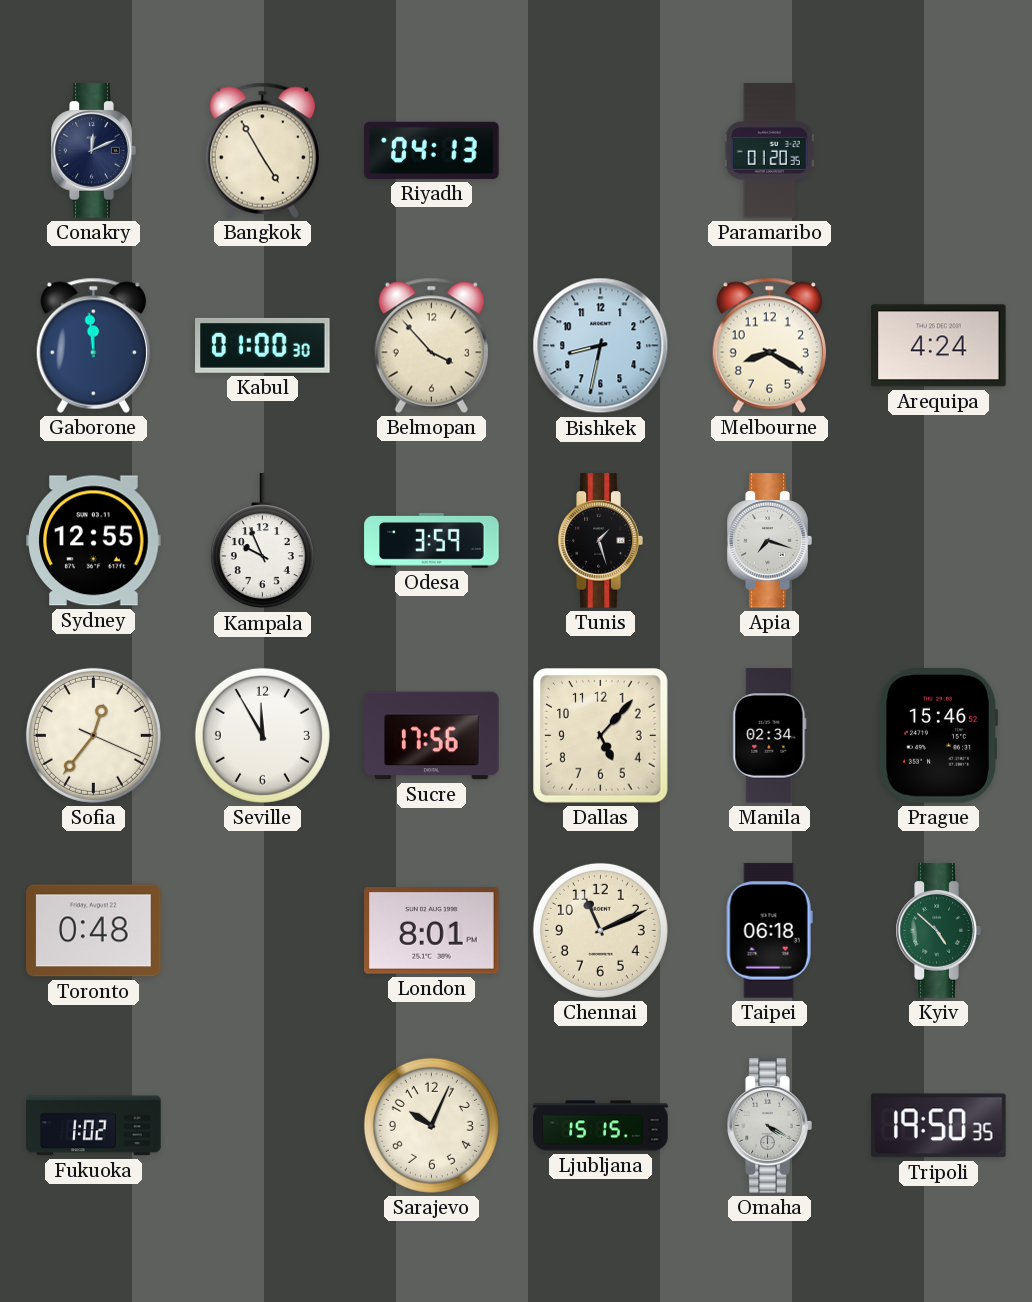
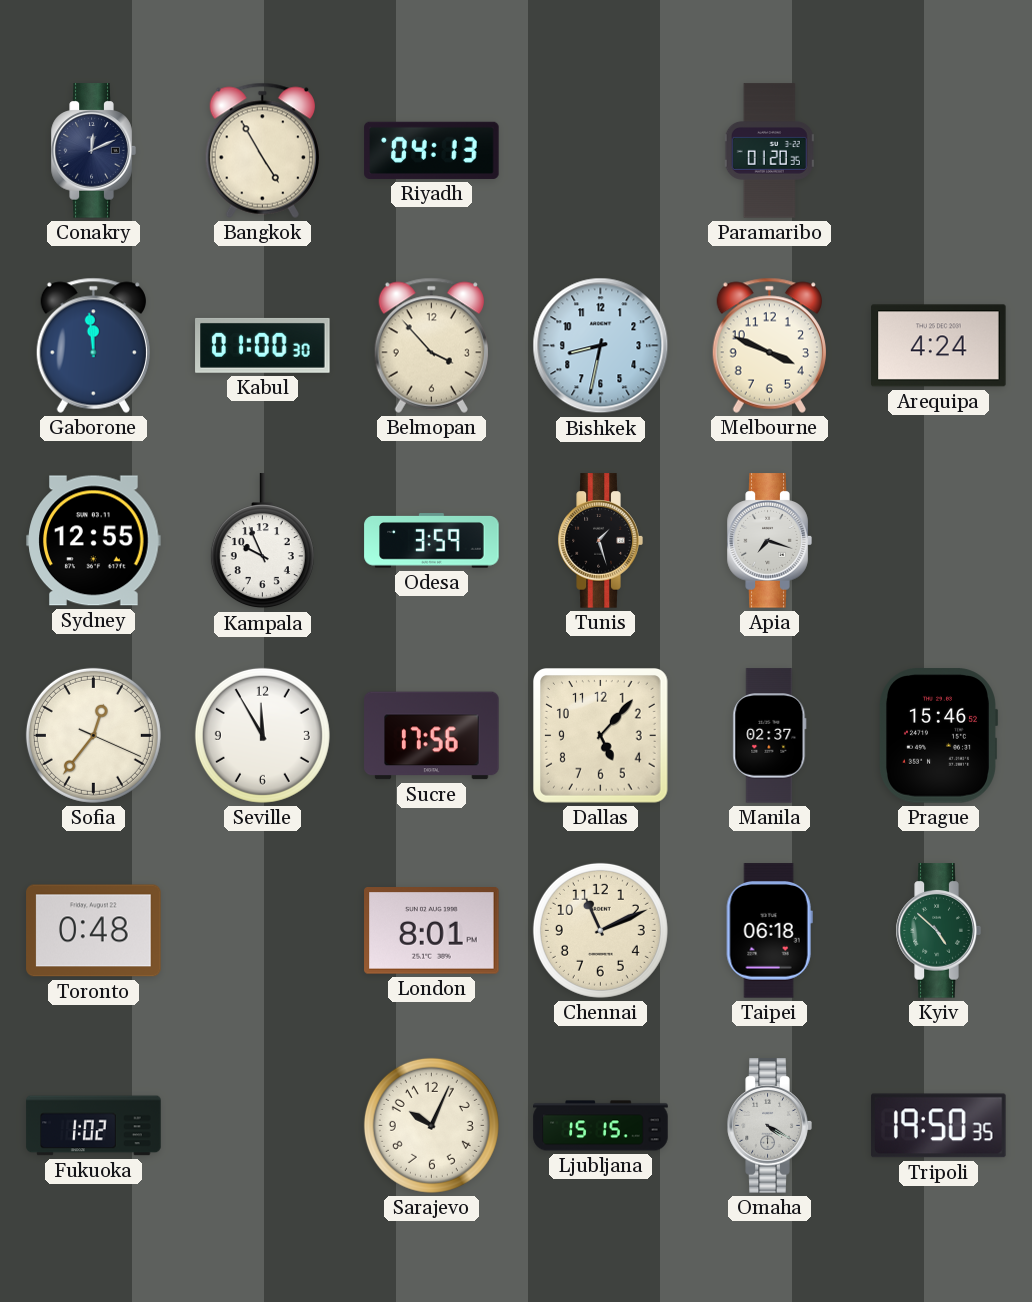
Melbourne: 8:20 -> 3:49 (769, 345)
Manila: 02:34 -> 02:37 (770, 736)
